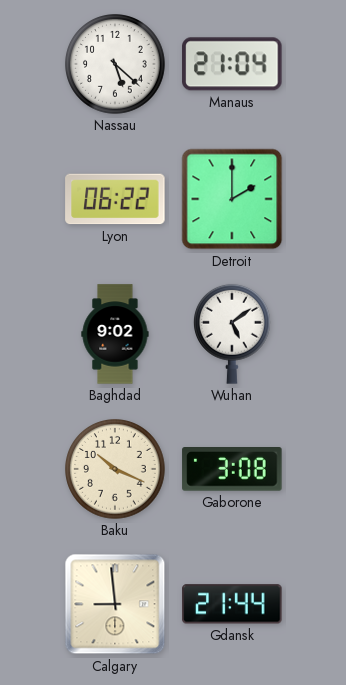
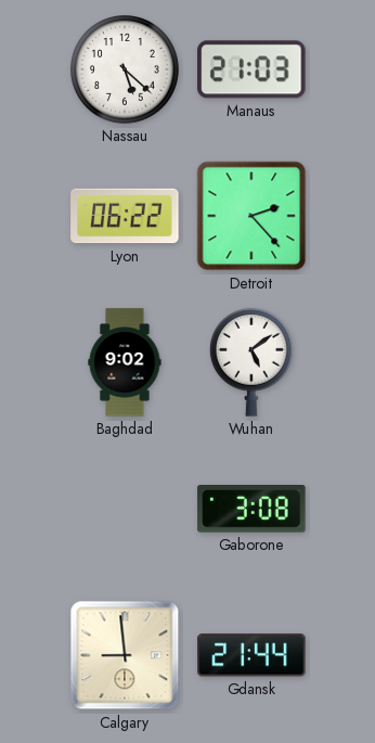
Manaus: 21:04 -> 21:03 (251, 69)
Detroit: 2:00 -> 2:23 (251, 216)
Baku: 10:19 -> none (115, 469)
